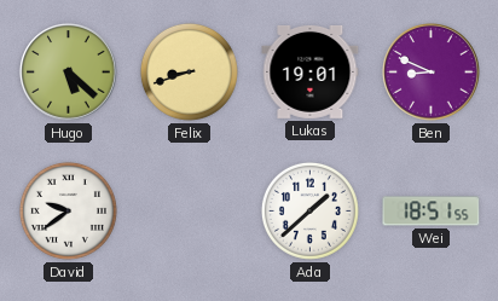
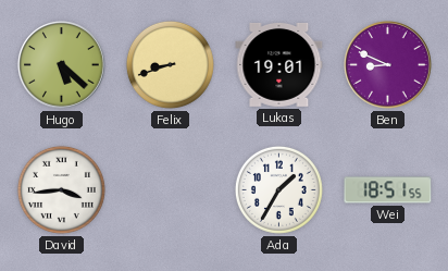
David: 9:39 -> 3:44 (61, 189)
Ada: 1:38 -> 1:35 (278, 189)
